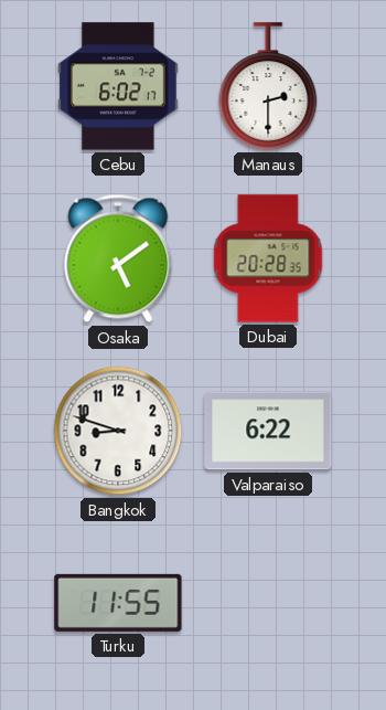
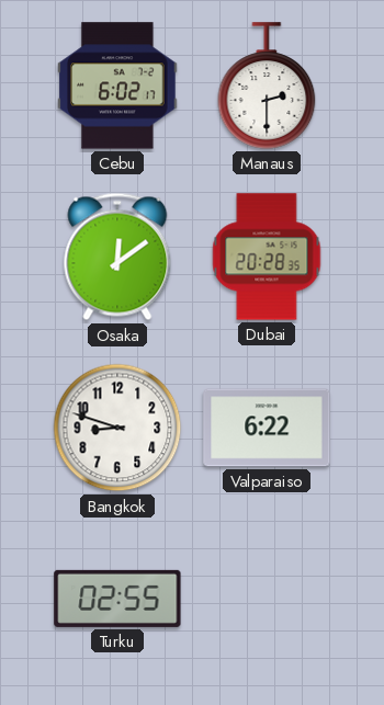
Osaka: 5:09 -> 12:09 (117, 257)
Turku: 11:55 -> 02:55 (117, 599)
